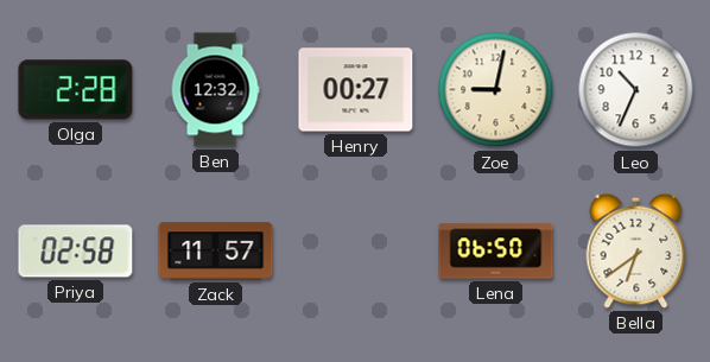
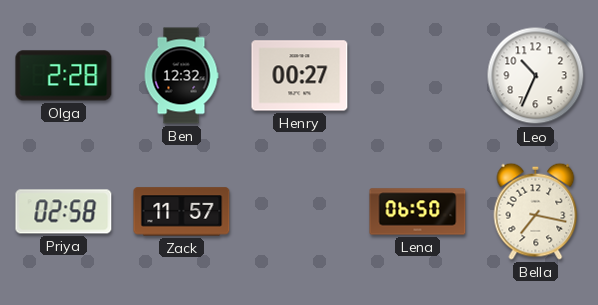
Zoe: 9:02 -> none (496, 90)
Bella: 6:39 -> 7:17 (536, 211)
